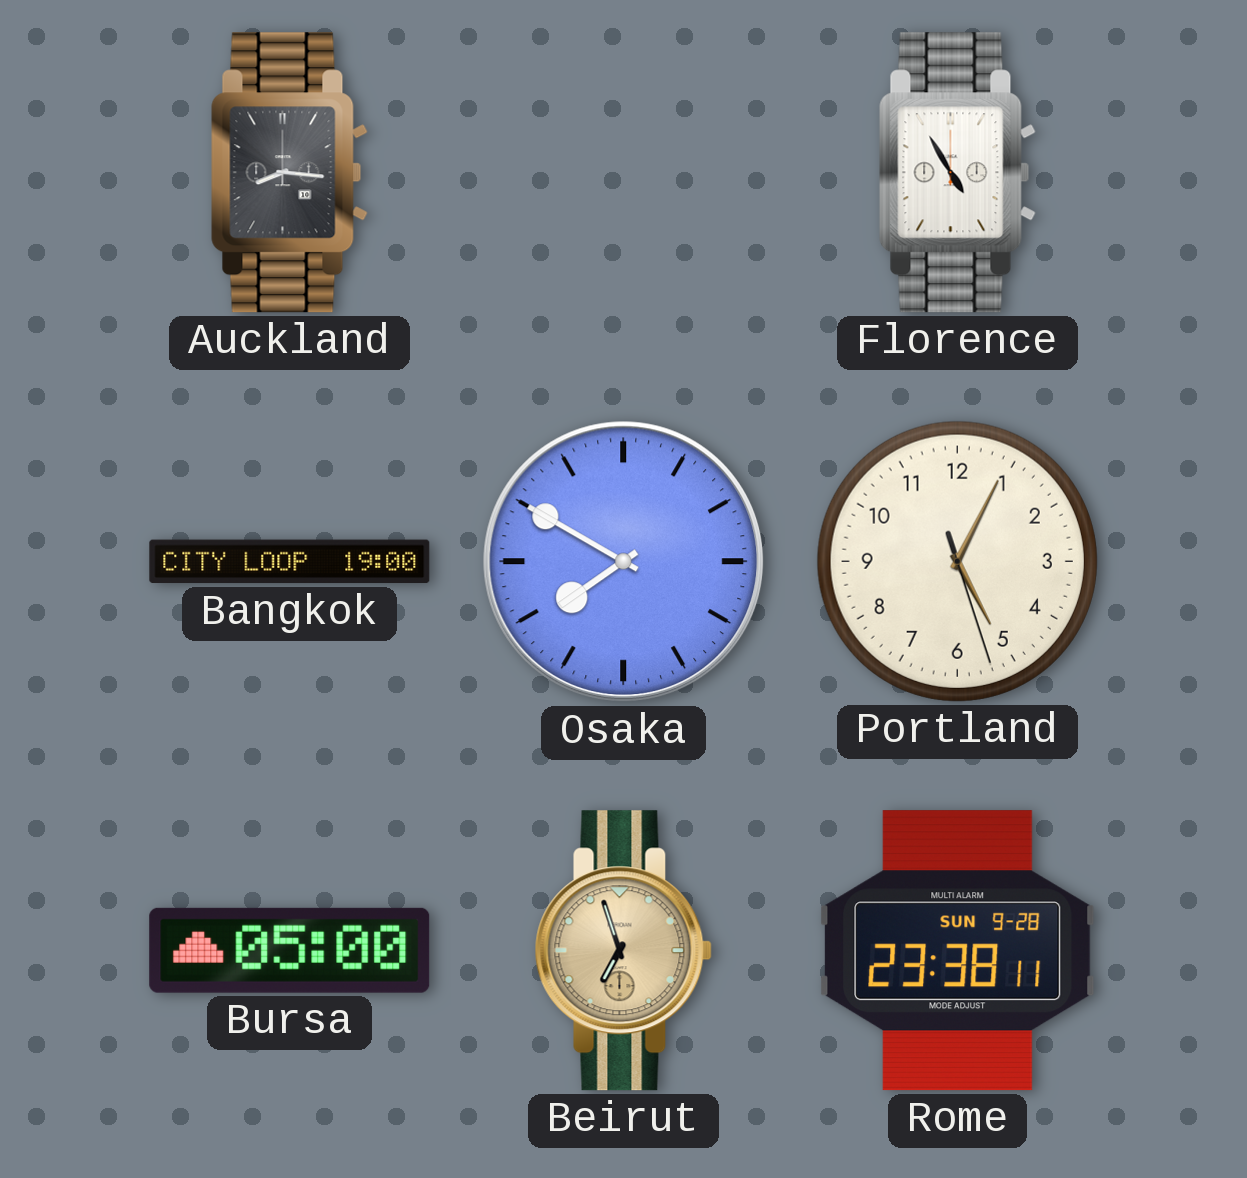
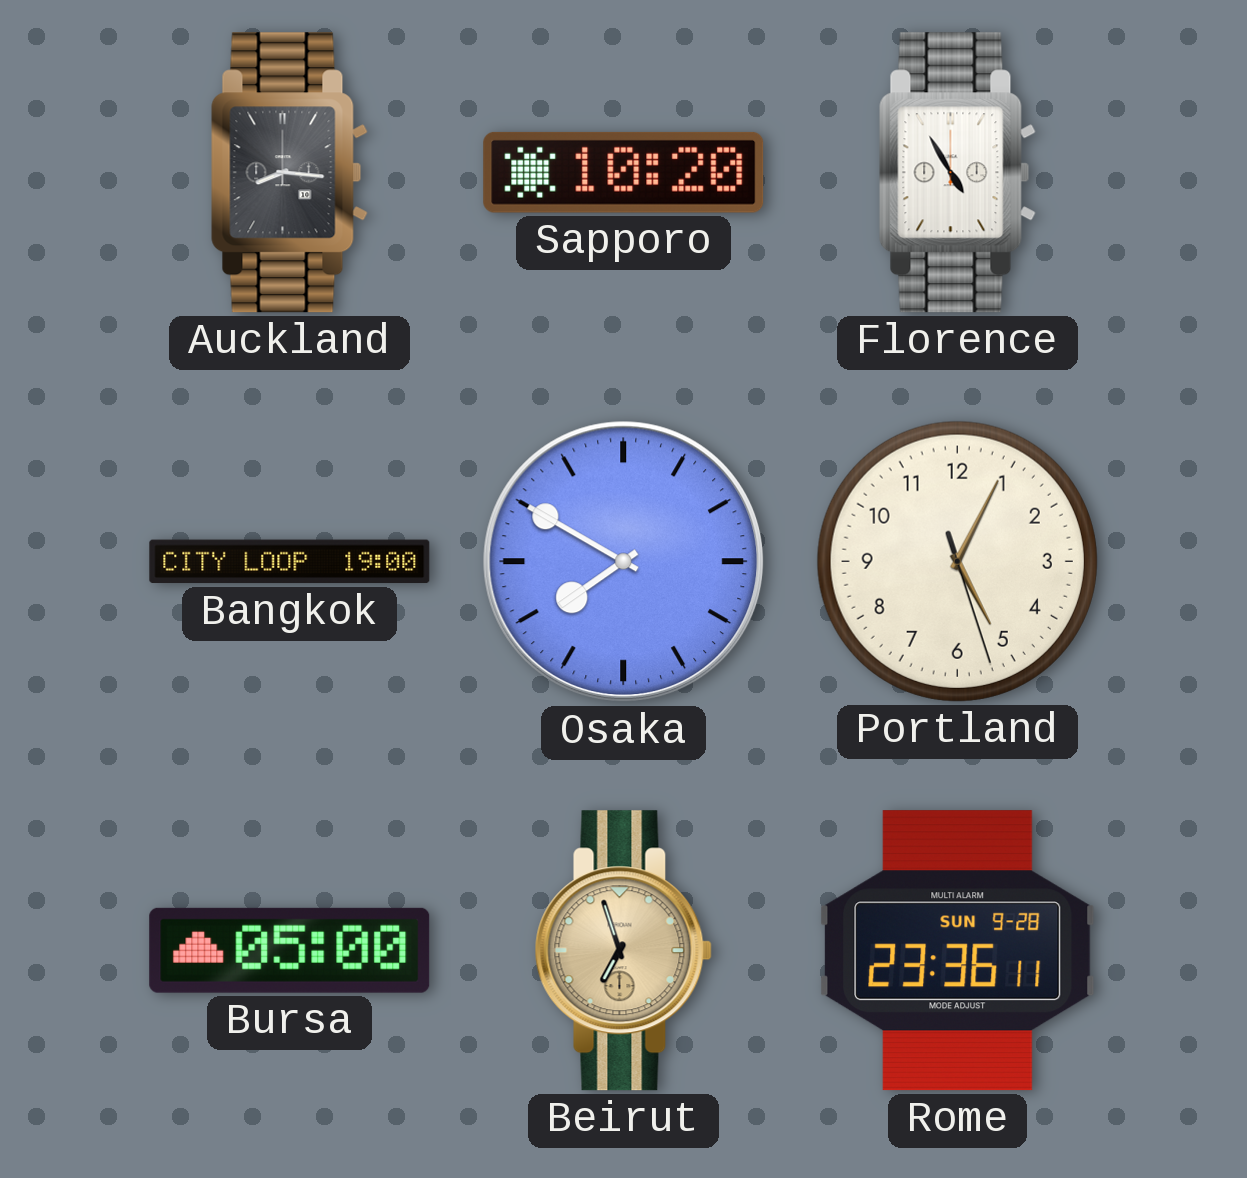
Sapporo: none -> 10:20 (624, 172)
Rome: 23:38 -> 23:36 (958, 951)
